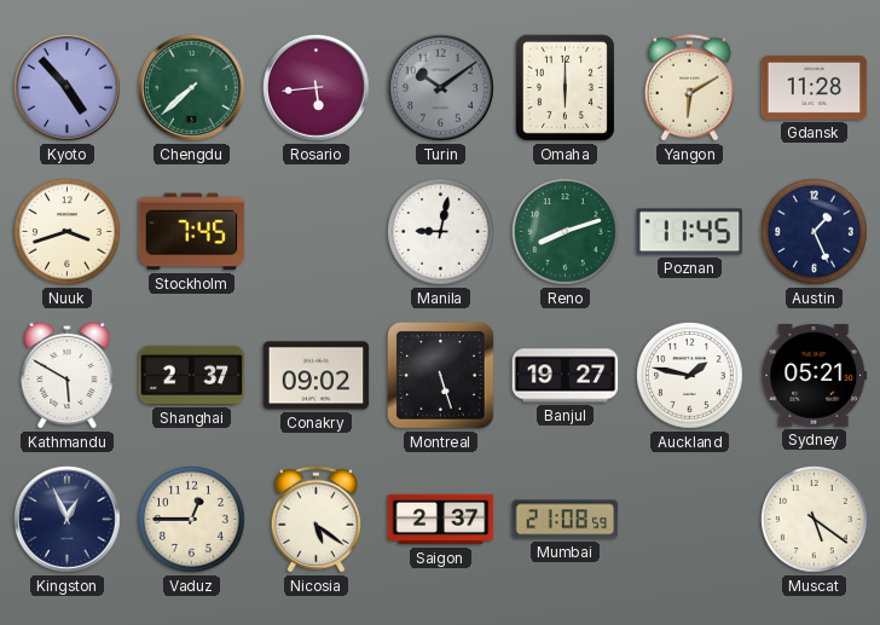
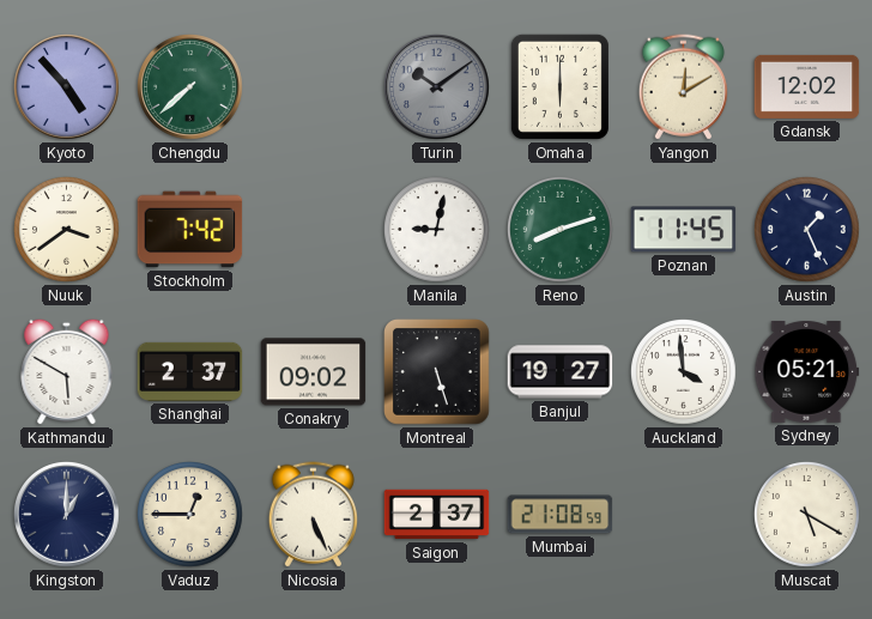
Rosario: 5:44 -> none (317, 88)
Yangon: 6:10 -> 12:10 (683, 87)
Gdansk: 11:28 -> 12:02 (807, 86)
Nuuk: 3:42 -> 3:39 (67, 230)
Stockholm: 7:45 -> 7:42 (190, 230)
Auckland: 1:47 -> 3:59 (684, 372)
Kingston: 12:56 -> 1:00 (67, 515)
Nicosia: 5:21 -> 5:26 (313, 515)
Muscat: 5:21 -> 5:20 (807, 515)
